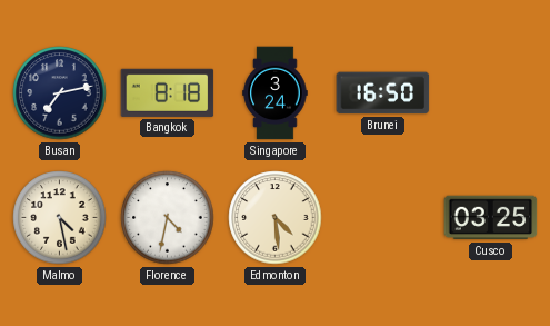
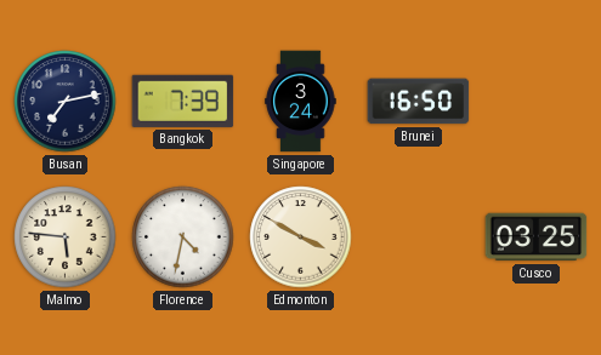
Bangkok: 8:18 -> 7:39 (183, 101)
Malmo: 4:28 -> 5:46 (66, 237)
Edmonton: 4:29 -> 3:50 (301, 237)
